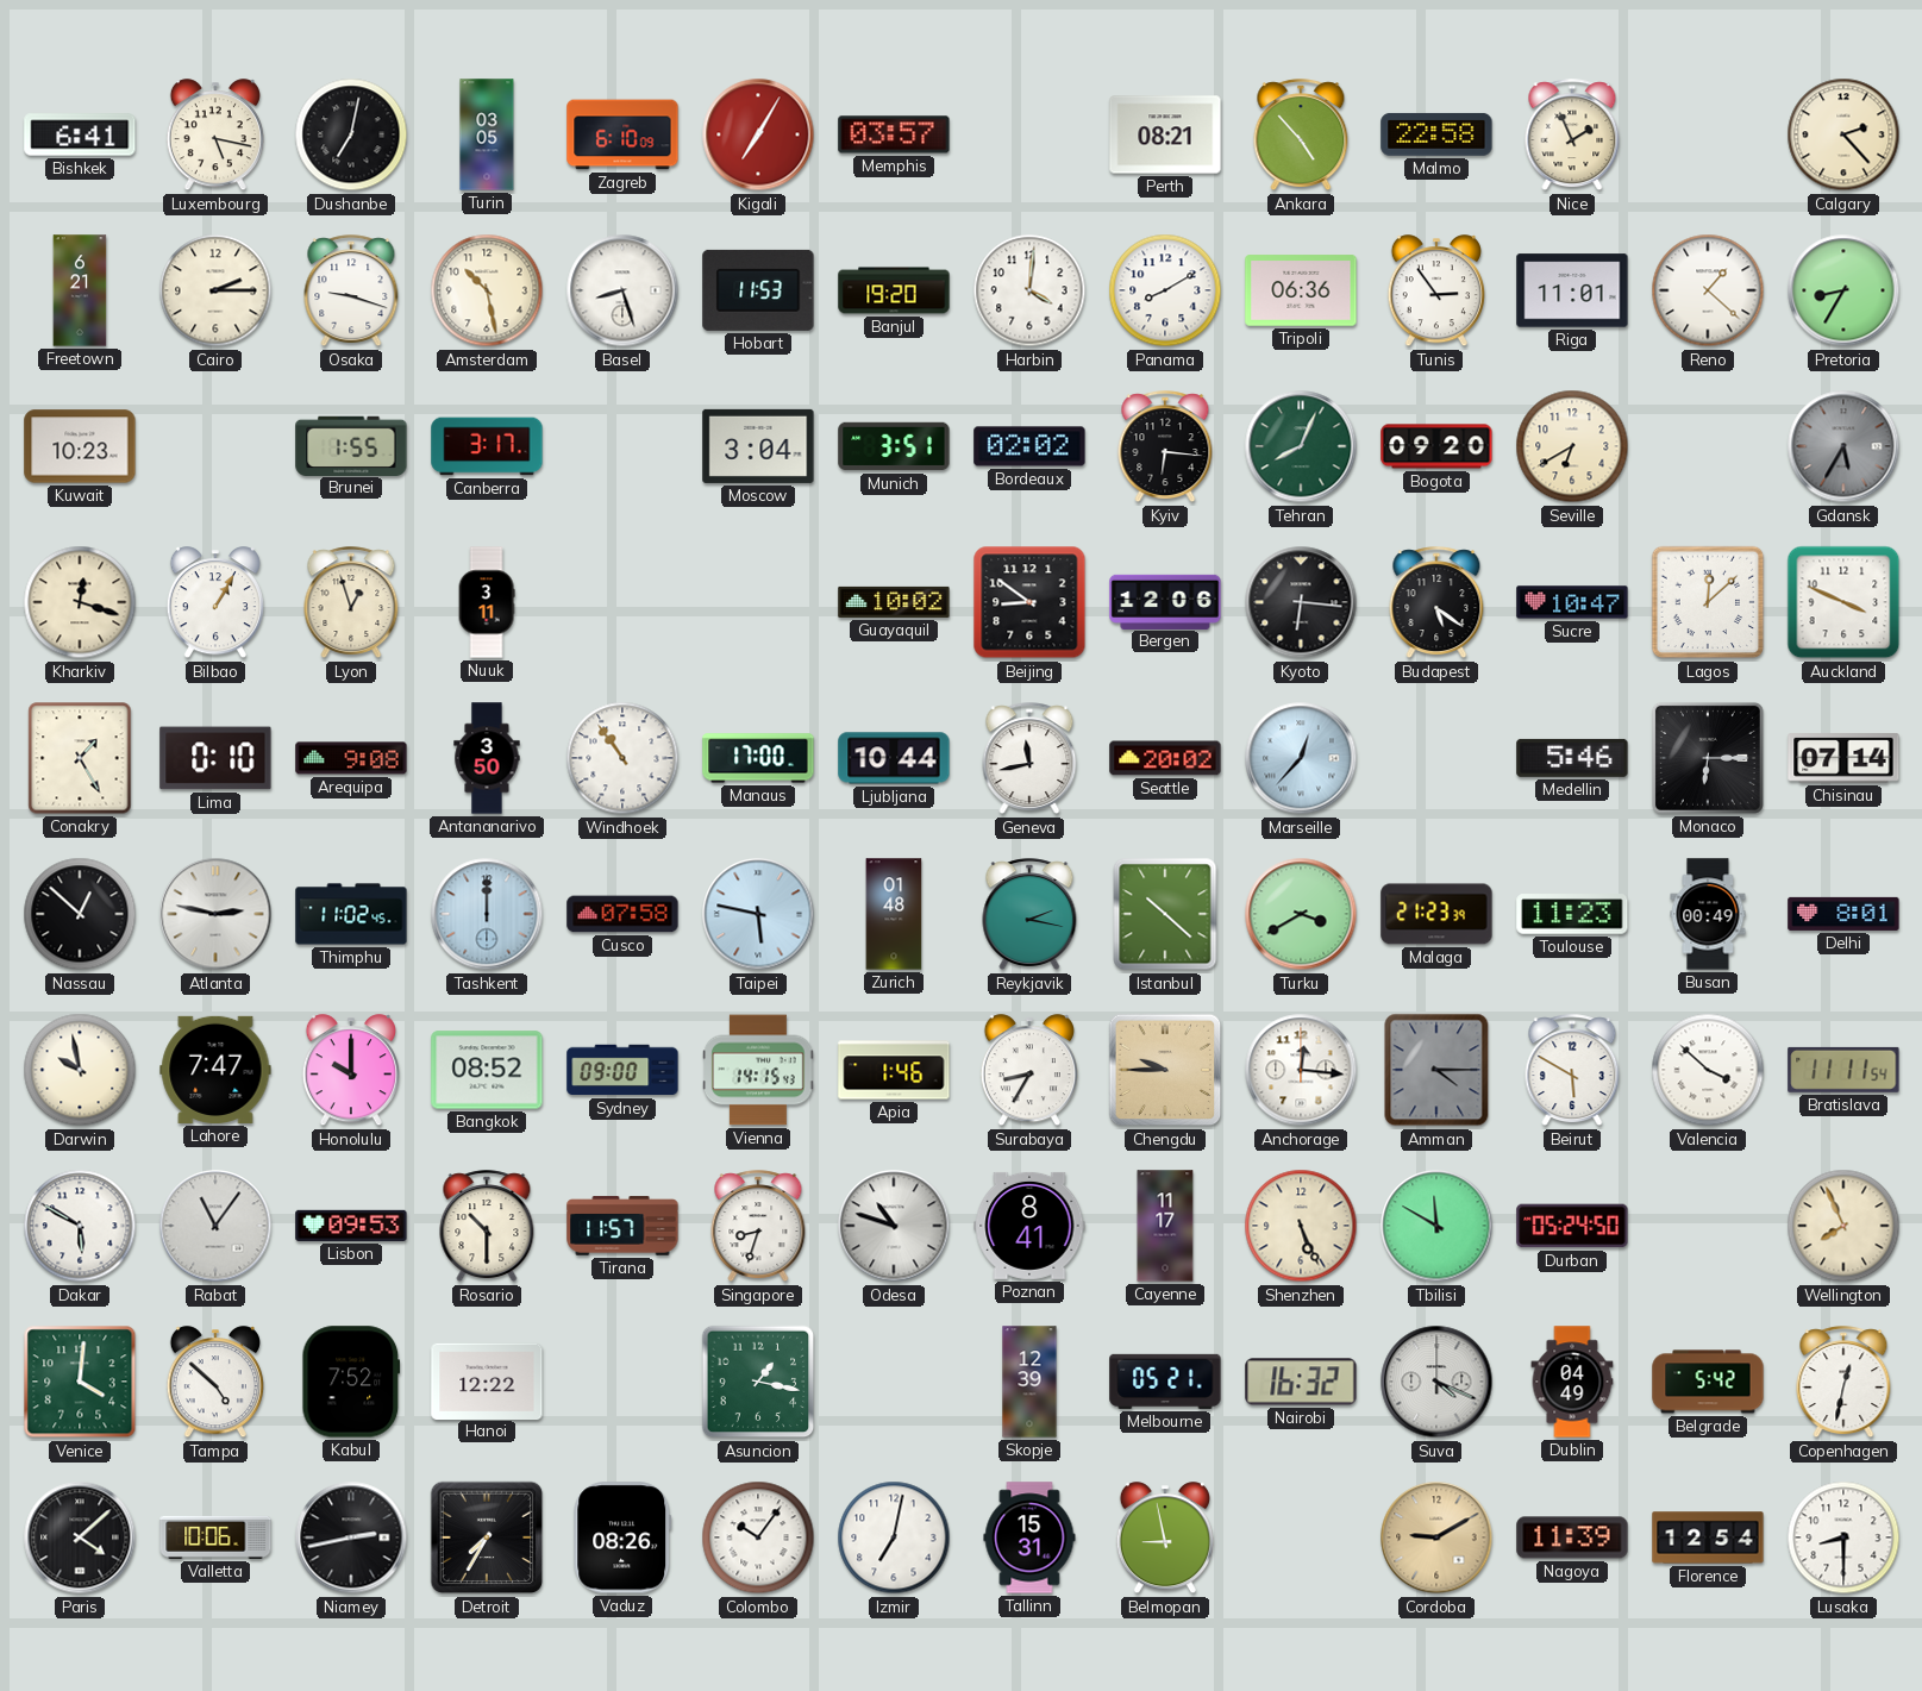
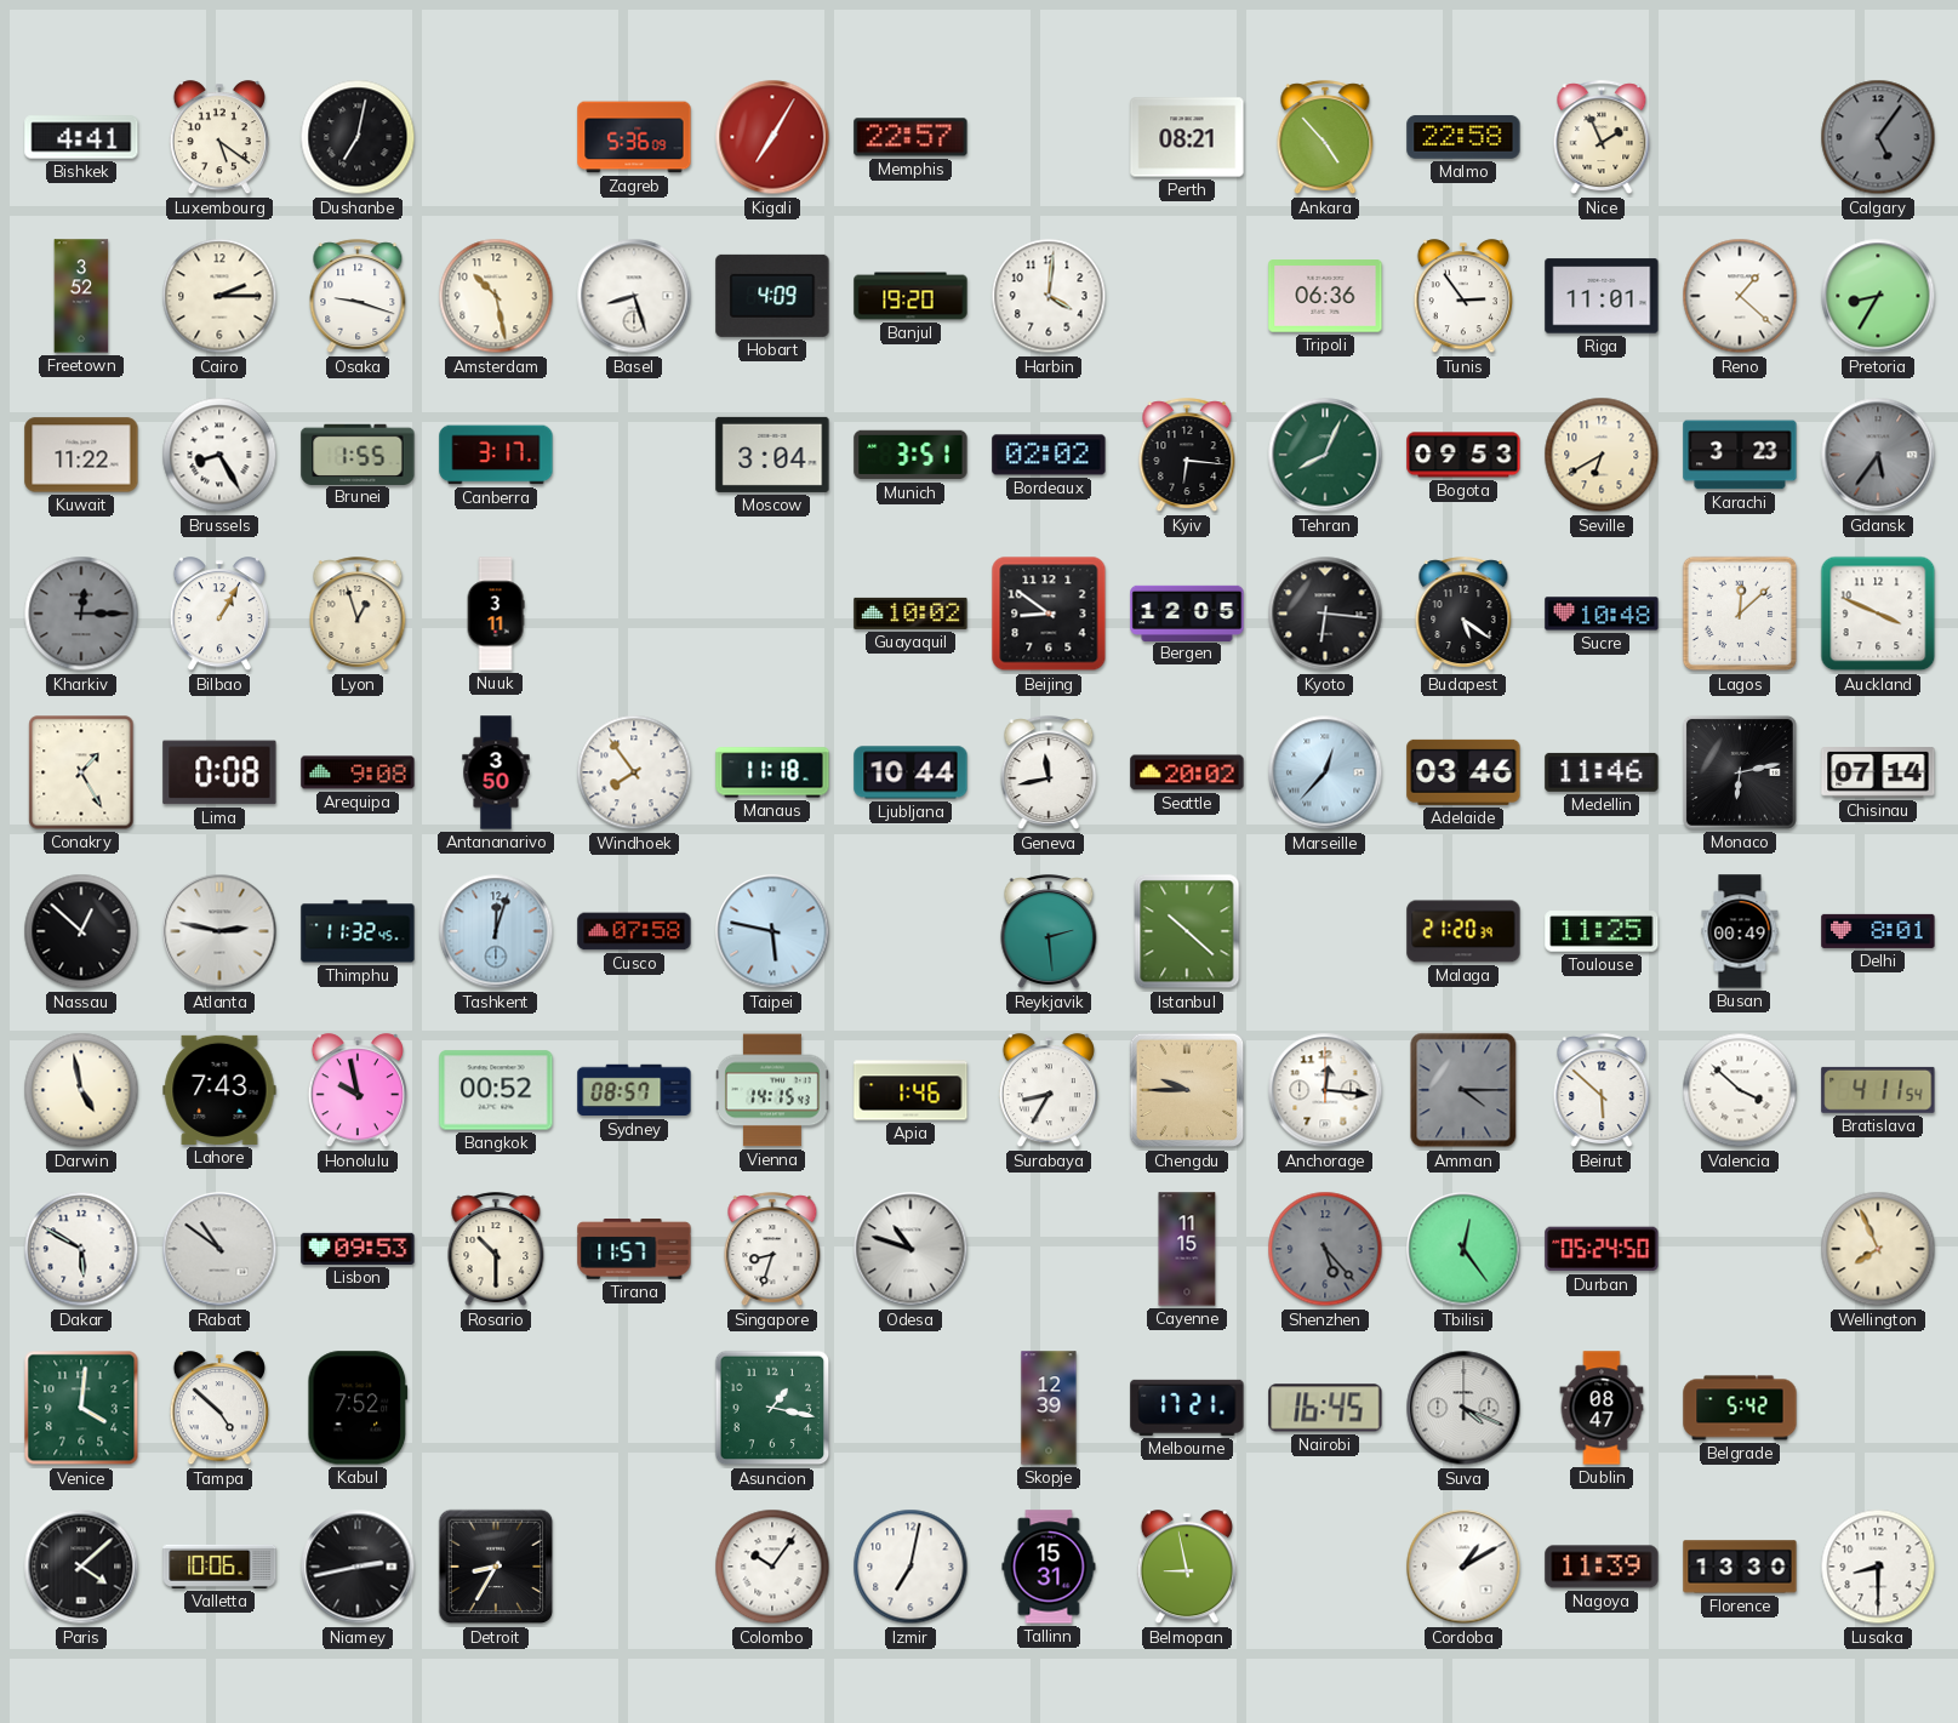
Bishkek: 6:41 -> 4:41 (81, 137)
Luxembourg: 5:17 -> 5:21 (219, 138)
Turin: 03:05 -> none (487, 134)
Zagreb: 6:10 -> 5:36 (634, 137)
Memphis: 03:57 -> 22:57 (911, 137)
Calgary: 2:23 -> 5:06 (1878, 137)
Calgary dial: cream -> grey (1878, 137)
Freetown: 6:21 -> 3:52 (81, 296)
Hobart: 11:53 -> 4:09 (772, 296)
Panama: 8:10 -> none (1165, 290)
Kuwait: 10:23 -> 11:22 (81, 455)
Brussels: none -> 8:25 (219, 455)
Bogota: 09:20 -> 09:53 (1463, 455)
Karachi: none -> 3:23 (1740, 455)
Gdansk: 5:35 -> 5:36 (1878, 455)
Kharkiv: 12:18 -> 12:15 (81, 614)
Kharkiv dial: cream -> grey (81, 614)
Bergen: 12:06 -> 12:05 (1187, 612)
Sucre: 10:47 -> 10:48 (1602, 614)
Lima: 0:10 -> 0:08 (219, 772)
Windhoek: 10:54 -> 7:54 (634, 772)
Manaus: 17:00 -> 11:18 (772, 772)
Adelaide: none -> 03:46 (1463, 772)
Medellin: 5:46 -> 11:46 (1602, 772)
Monaco: 6:15 -> 6:13 (1740, 772)
Thimphu: 11:02 -> 11:32 (358, 931)
Tashkent: 12:00 -> 12:03 (496, 931)
Zurich: 01:48 -> none (894, 914)
Reykjavik: 2:17 -> 2:29 (1049, 932)
Turku: 3:40 -> none (1301, 914)
Malaga: 21:23 -> 21:20 (1463, 931)
Toulouse: 11:23 -> 11:25 (1602, 931)
Darwin: 9:58 -> 4:58 (81, 1090)
Lahore: 7:47 -> 7:43 (219, 1090)
Honolulu: 10:00 -> 9:58 (358, 1091)
Bangkok: 08:52 -> 00:52 (496, 1090)
Sydney: 09:00 -> 08:57 (634, 1090)
Beirut: 5:50 -> 5:52 (1602, 1091)
Bratislava: 11:11 -> 4:11 (1878, 1090)
Rabat: 11:06 -> 10:51 (219, 1249)
Poznan: 8:41 -> none (1029, 1226)
Cayenne: 11:17 -> 11:15 (1187, 1249)
Shenzhen: 5:26 -> 5:23 (1325, 1249)
Shenzhen dial: cream -> grey (1325, 1249)
Tbilisi: 11:50 -> 12:24 (1463, 1249)
Hanoi: 12:22 -> none (487, 1380)
Melbourne: 05:21 -> 17:21 (1187, 1408)
Nairobi: 16:32 -> 16:45 (1325, 1408)
Dublin: 04:49 -> 08:47 (1602, 1408)
Copenhagen: 12:32 -> none (1843, 1383)
Detroit: 7:35 -> 8:35 (496, 1567)
Vaduz: 08:26 -> none (622, 1537)
Cordoba: 9:10 -> 1:10 (1463, 1567)
Cordoba dial: champagne -> white (1463, 1567)
Florence: 12:54 -> 13:30 (1740, 1567)
